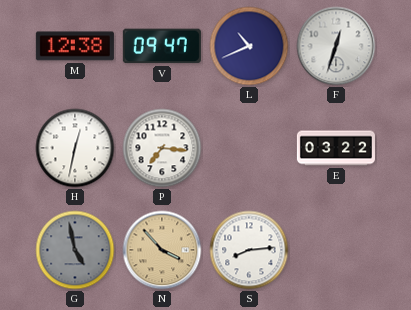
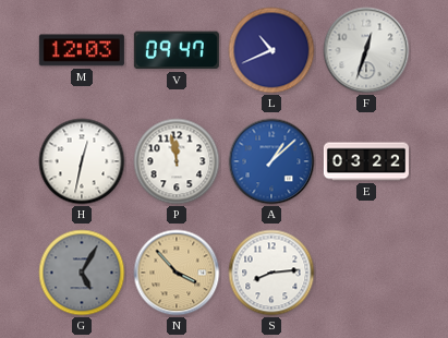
M: 12:38 -> 12:03 (82, 50)
P: 7:16 -> 11:58 (177, 161)
A: none -> 1:08 (271, 161)
G: 4:58 -> 5:05 (82, 273)
